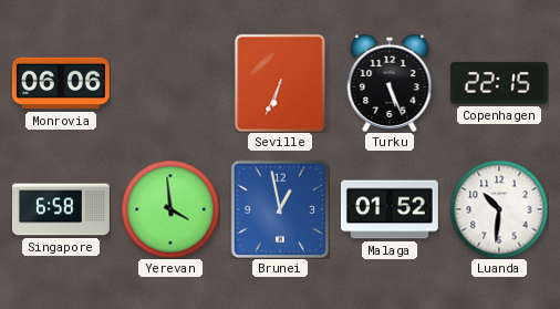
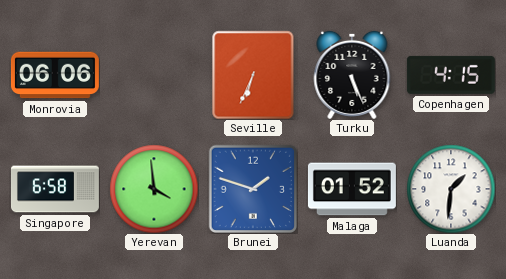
Copenhagen: 22:15 -> 4:15 (451, 75)
Brunei: 12:58 -> 1:48 (252, 188)
Luanda: 10:31 -> 1:31 (451, 189)
